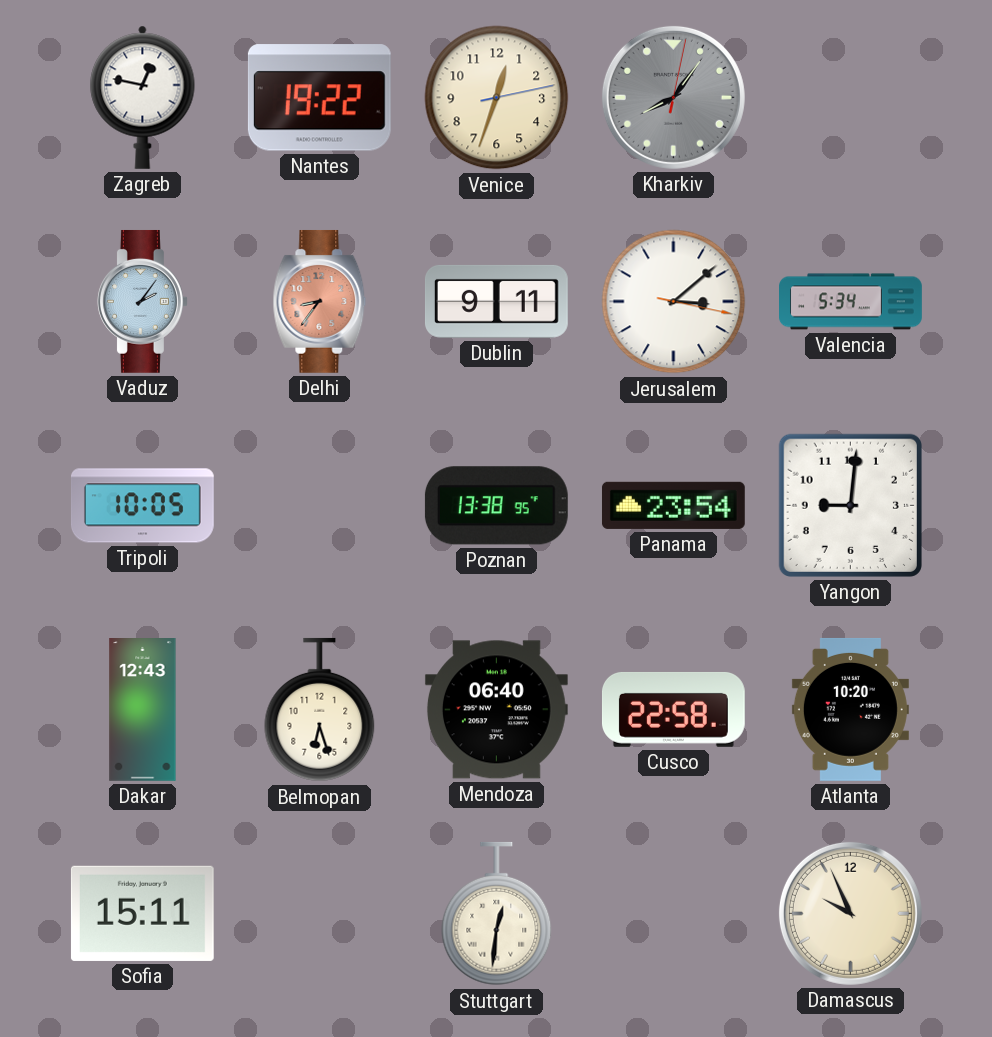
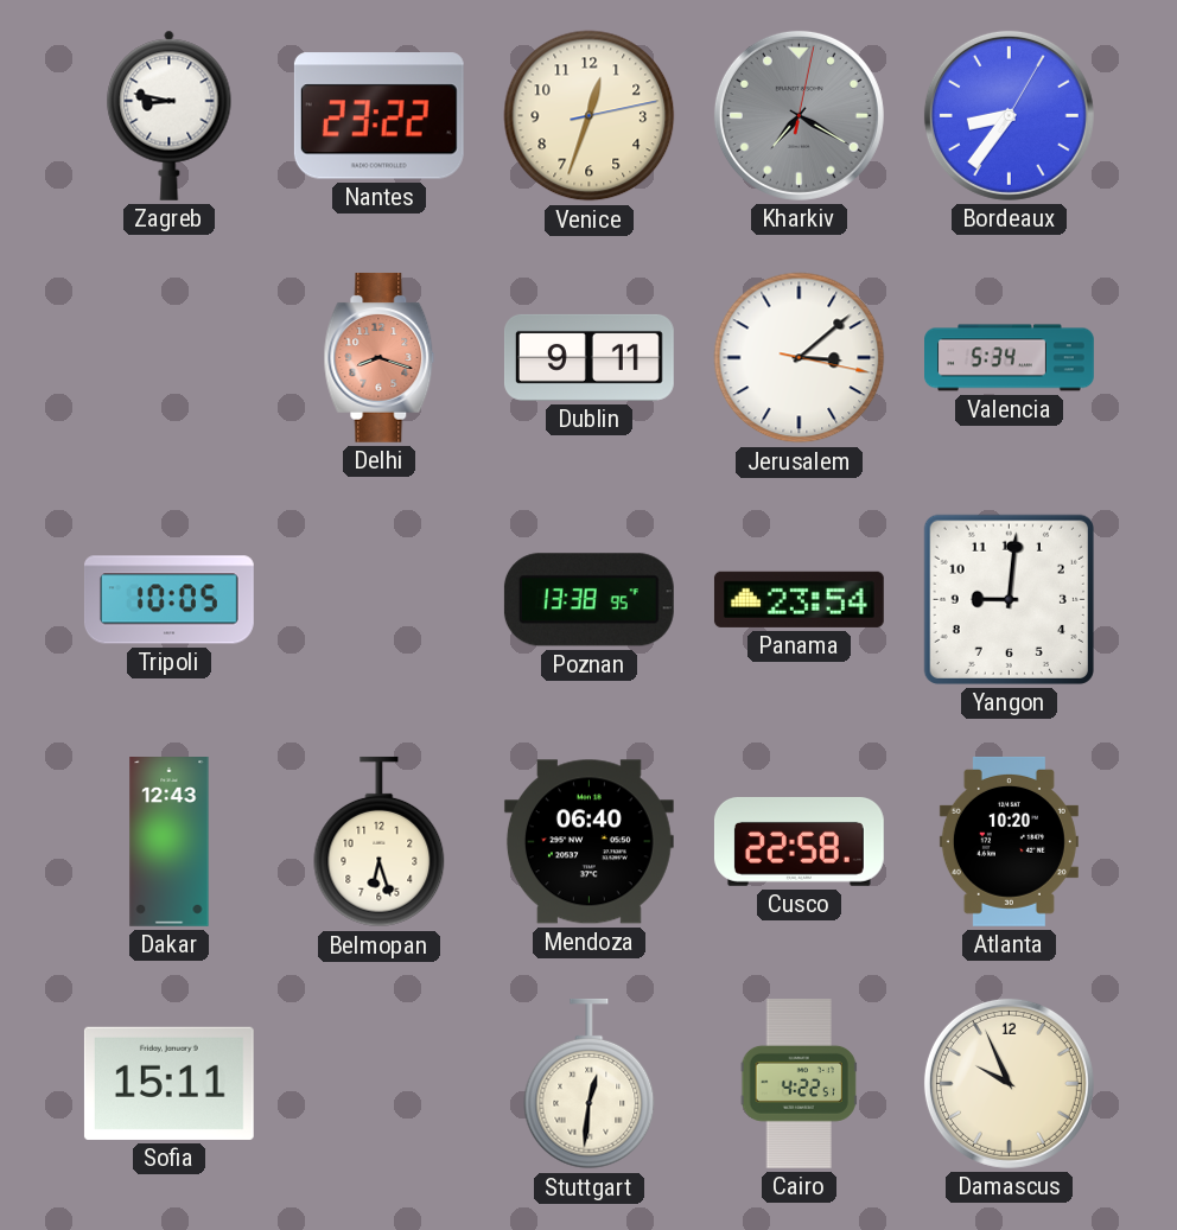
Zagreb: 12:47 -> 8:47 (170, 115)
Nantes: 19:22 -> 23:22 (378, 116)
Kharkiv: 8:06 -> 7:20 (799, 115)
Bordeaux: none -> 8:36 (1009, 115)
Vaduz: 2:06 -> none (142, 301)
Delhi: 8:36 -> 8:18 (380, 357)
Cairo: none -> 4:22 (799, 1084)
